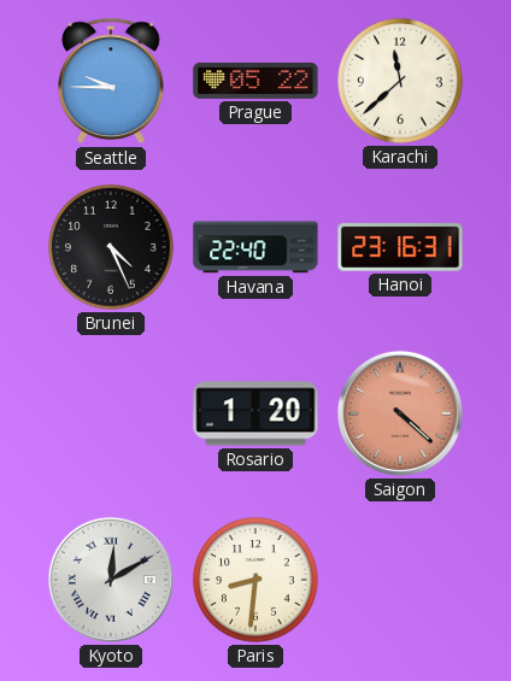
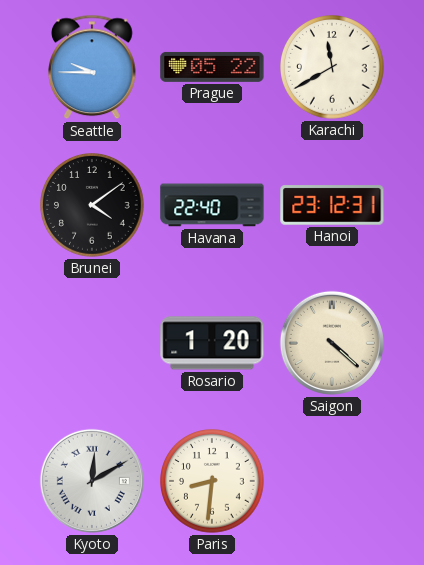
Karachi: 11:38 -> 11:40 (333, 68)
Brunei: 4:26 -> 4:09 (93, 206)
Hanoi: 23:16 -> 23:12 (332, 205)
Saigon dial: salmon -> cream (332, 343)
